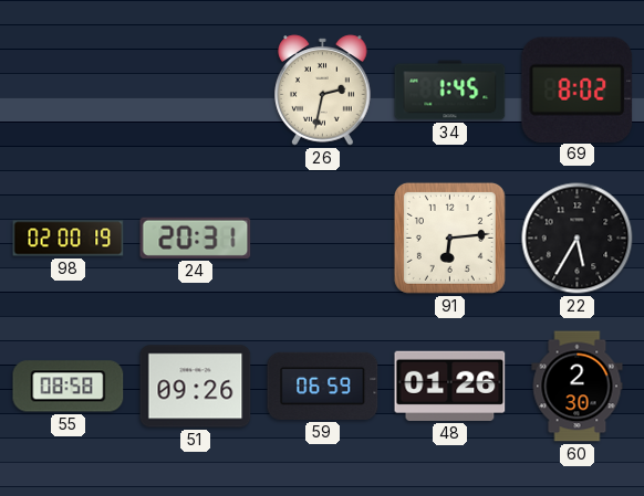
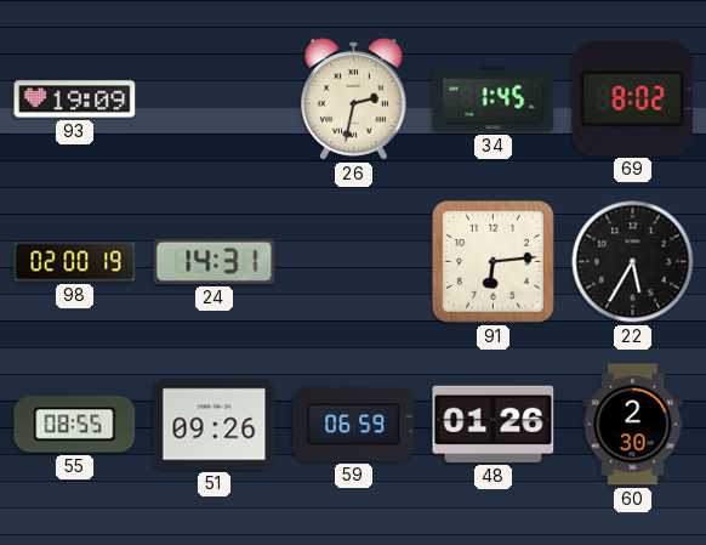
93: none -> 19:09 (75, 100)
24: 20:31 -> 14:31 (215, 261)
55: 08:58 -> 08:55 (75, 425)
